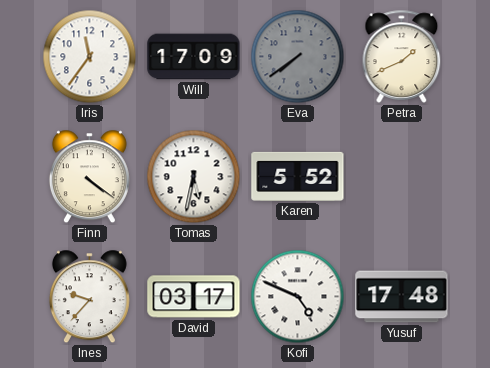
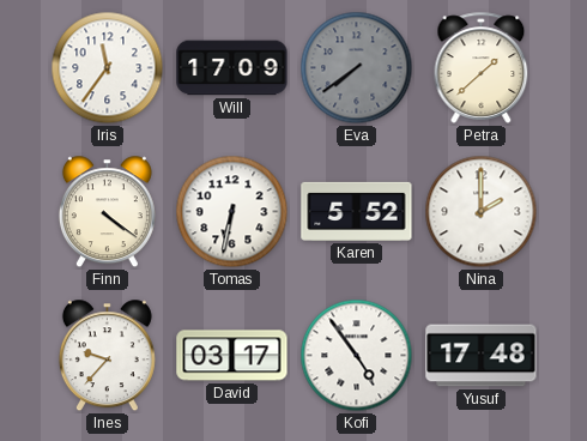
Petra: 1:41 -> 1:38 (482, 67)
Tomas: 5:32 -> 6:32 (232, 212)
Nina: none -> 2:00 (482, 212)
Kofi: 4:49 -> 4:54 (357, 356)
